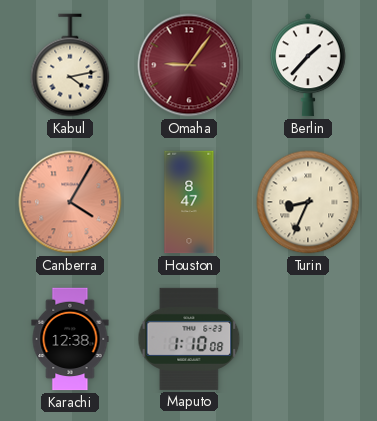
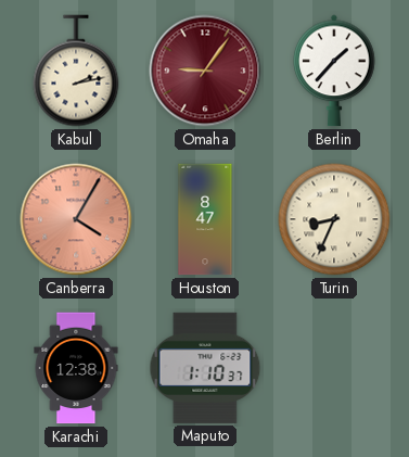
Kabul: 4:13 -> 2:13 (76, 71)
Maputo: 1:10:08 -> 1:10:37 (205, 368)
